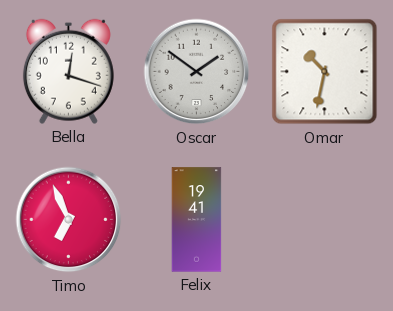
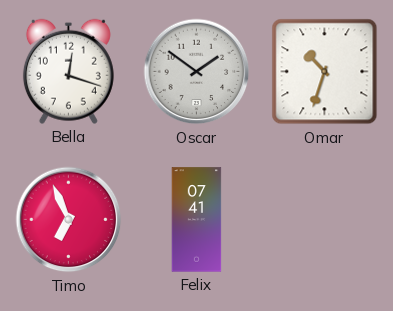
Omar: 10:32 -> 10:33 (325, 72)
Felix: 19:41 -> 07:41 (197, 220)
